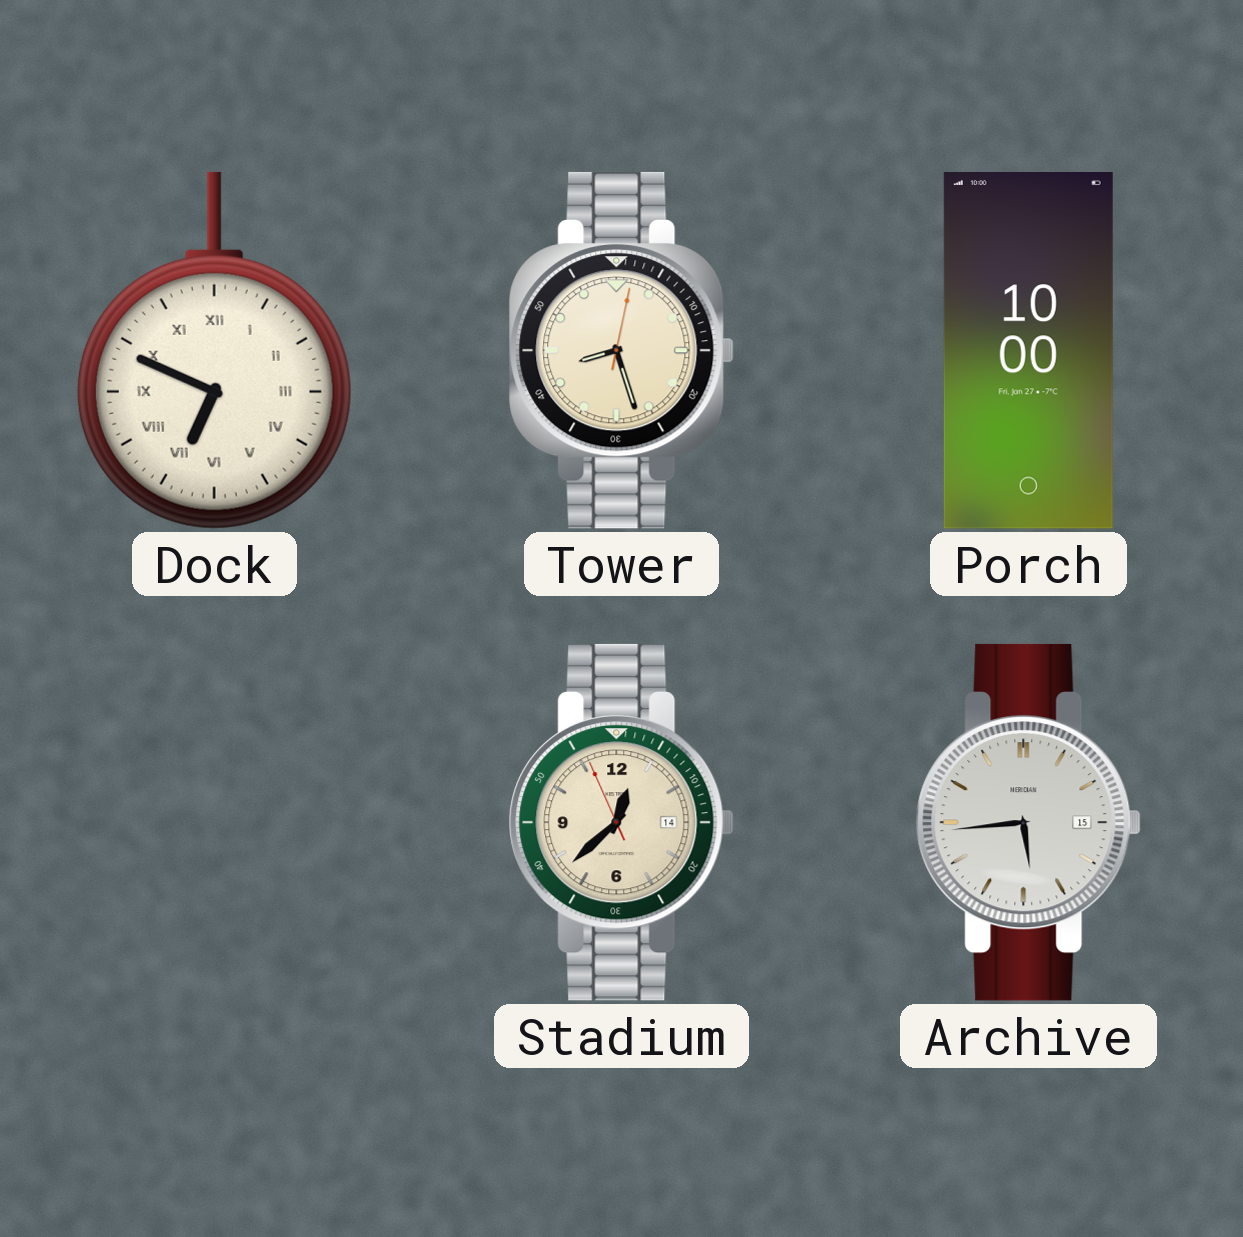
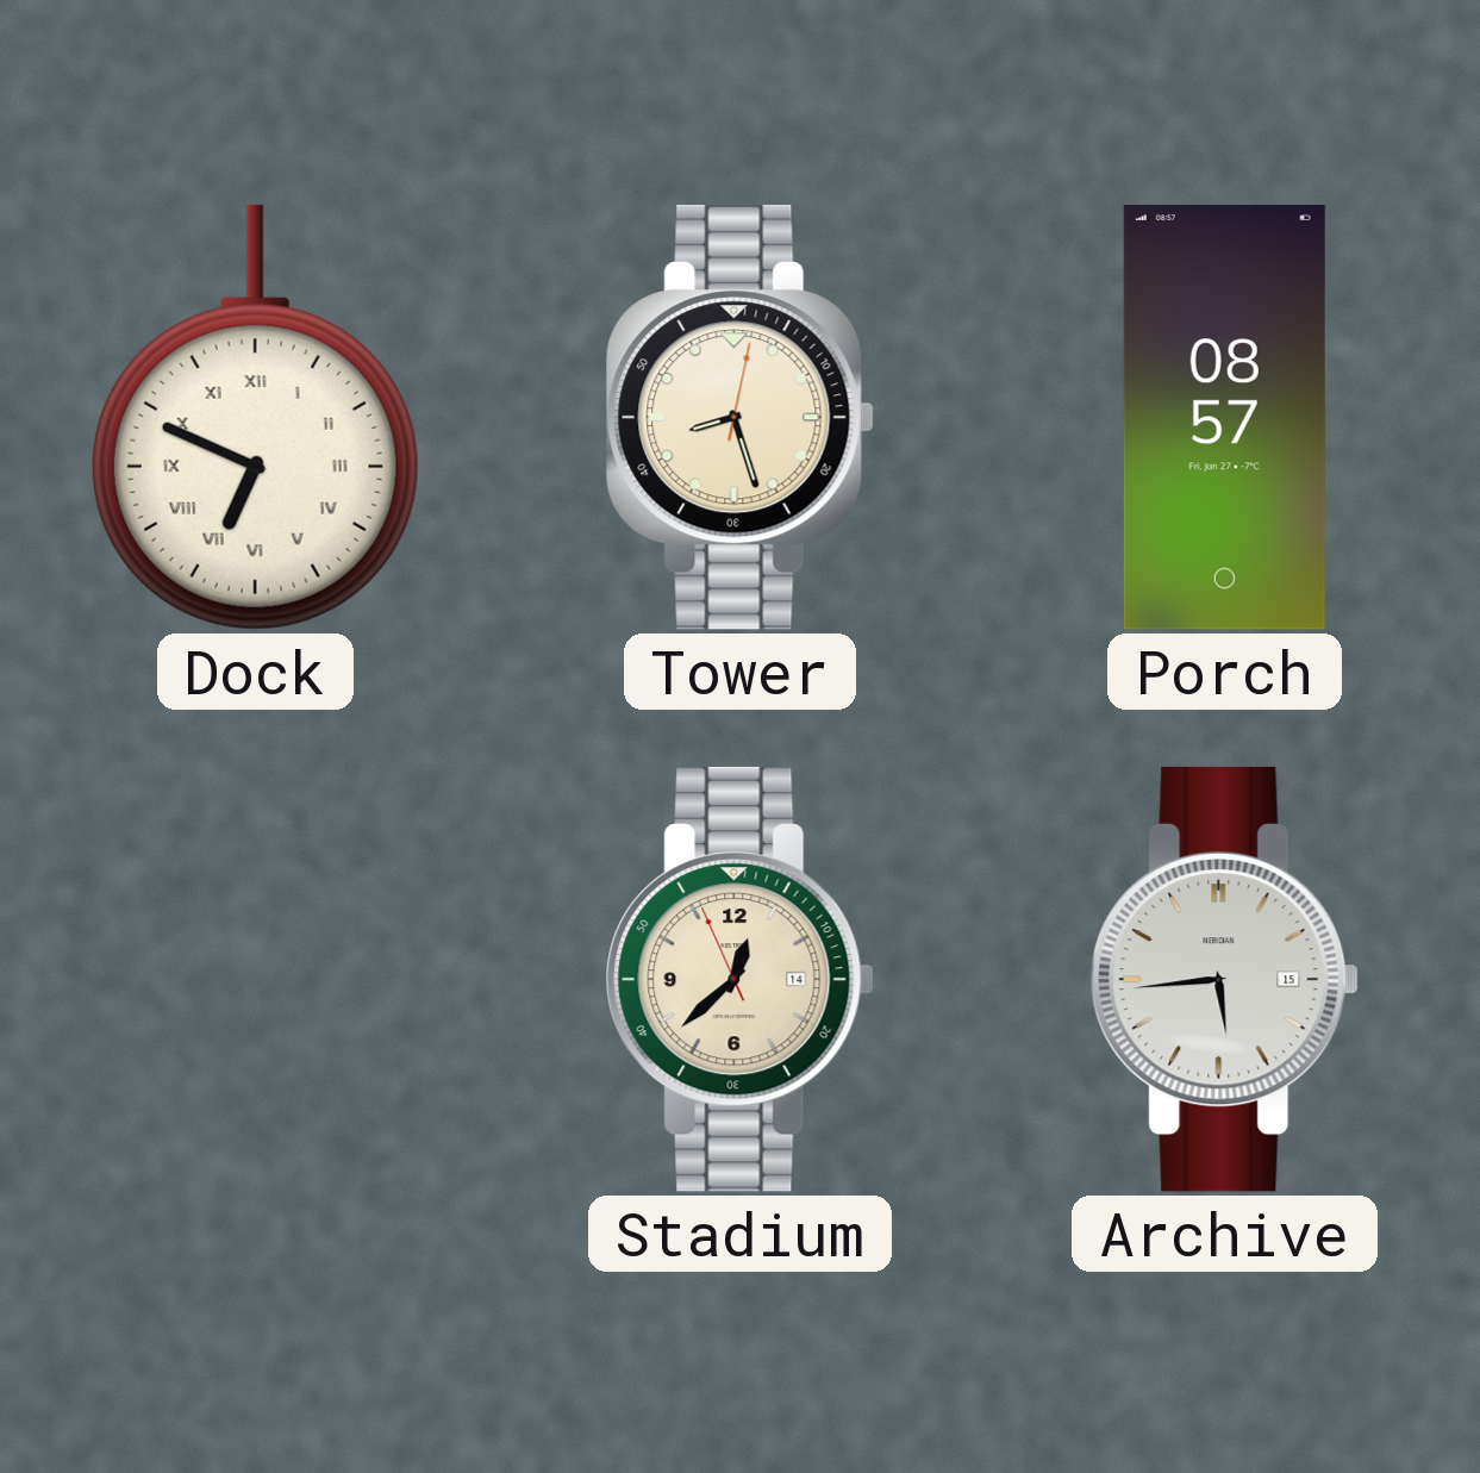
Porch: 10:00 -> 08:57 (1224, 418)
